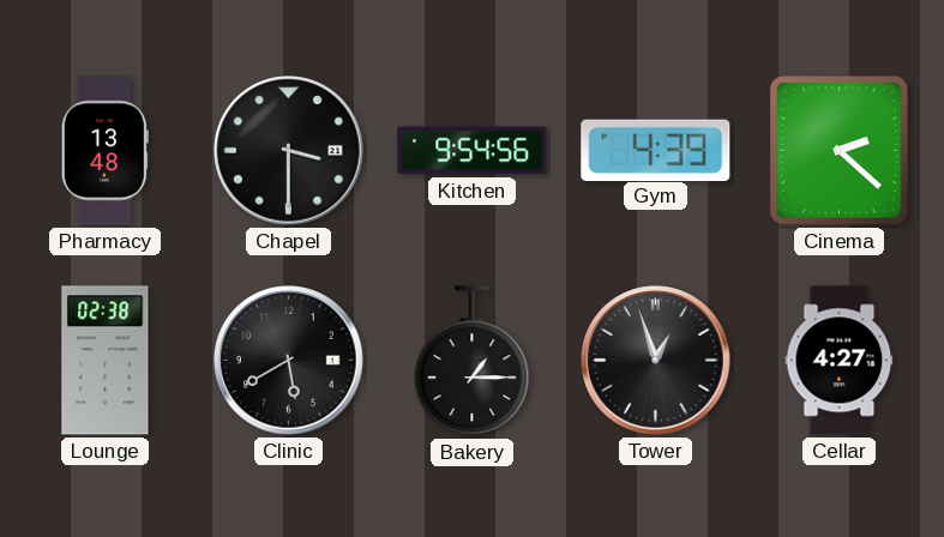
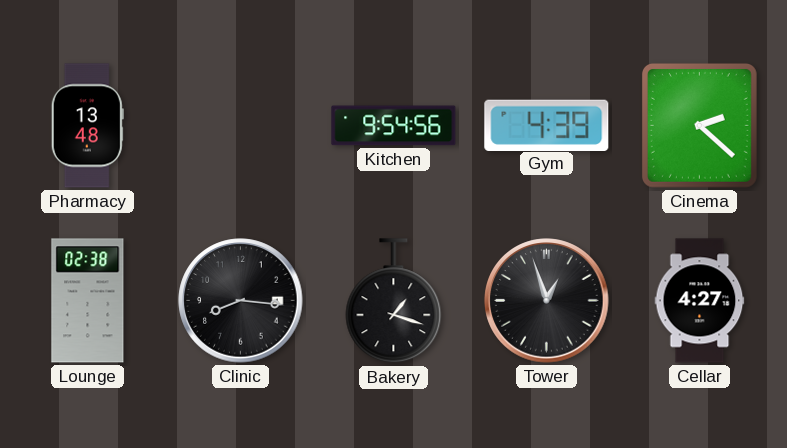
Chapel: 3:30 -> none (289, 151)
Clinic: 5:40 -> 8:16 (241, 301)
Bakery: 1:15 -> 1:18 (394, 301)
